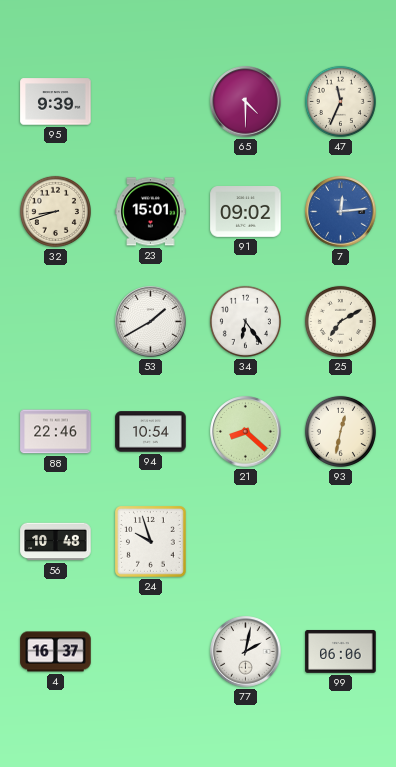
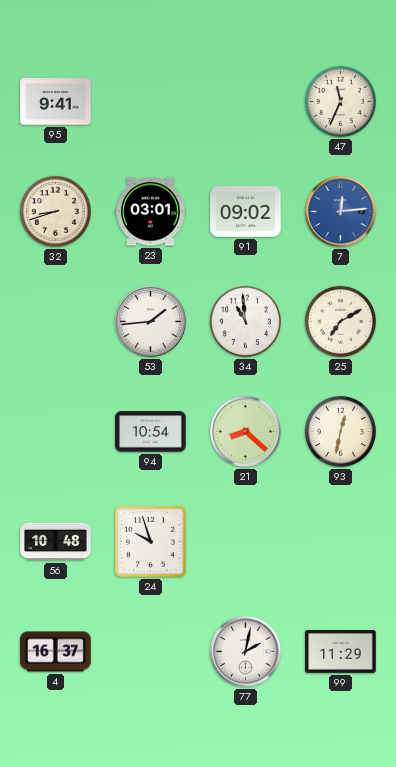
95: 9:39 -> 9:41 (56, 102)
65: 4:30 -> none (246, 102)
23: 15:01 -> 03:01 (151, 212)
53: 1:40 -> 1:44 (151, 322)
34: 6:24 -> 10:59 (245, 321)
88: 22:46 -> none (56, 432)
99: 06:06 -> 11:29 (341, 651)
